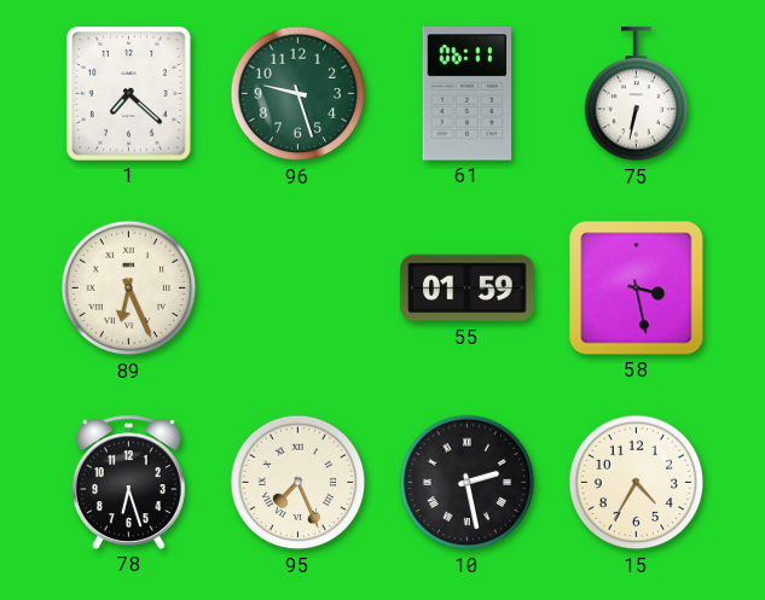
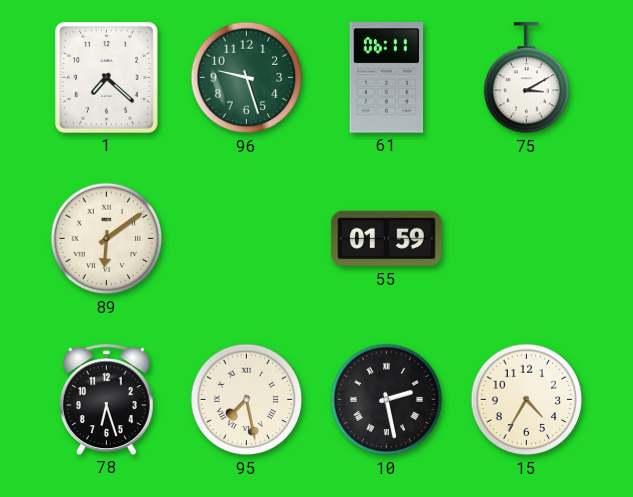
75: 6:32 -> 3:10 (527, 78)
89: 6:26 -> 6:09 (107, 239)
58: 3:28 -> none (637, 289)
95: 7:26 -> 7:28 (247, 400)
